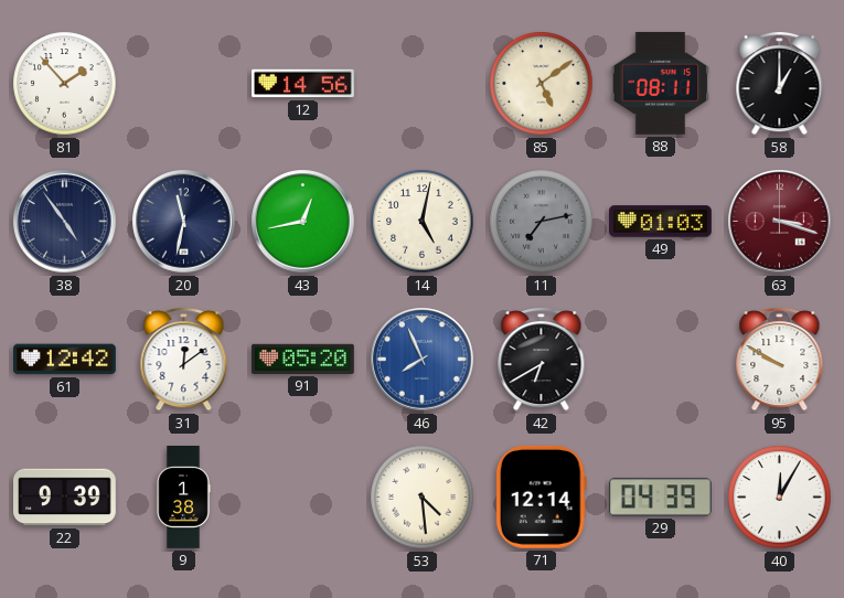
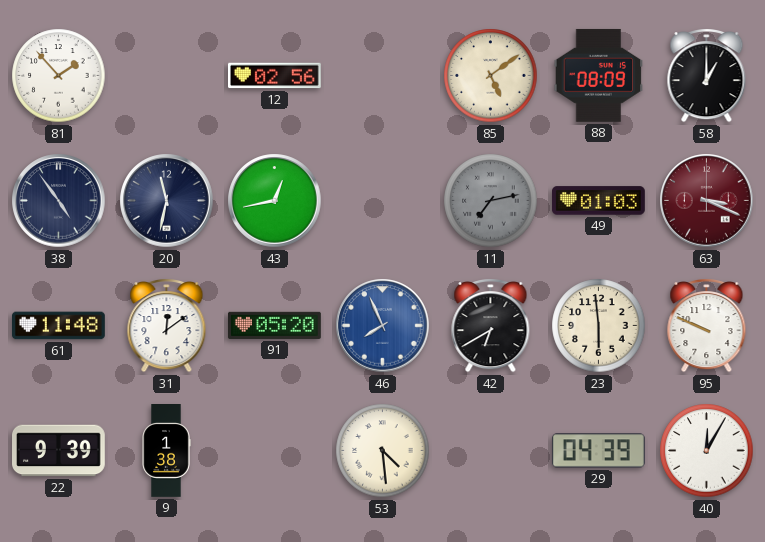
12: 14:56 -> 02:56 (275, 76)
88: 08:11 -> 08:09 (599, 75)
14: 5:02 -> none (423, 222)
63: 3:18 -> 3:19 (707, 201)
61: 12:42 -> 11:48 (59, 326)
23: none -> 5:59 (599, 326)
95: 9:50 -> 9:49 (707, 326)
71: 12:14 -> none (541, 496)
